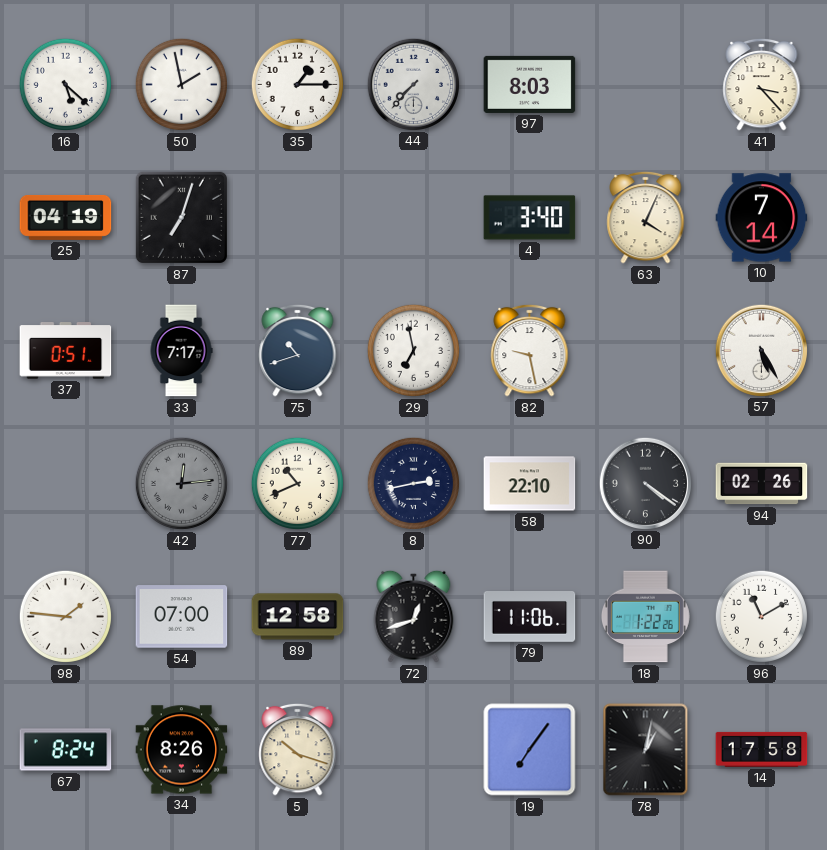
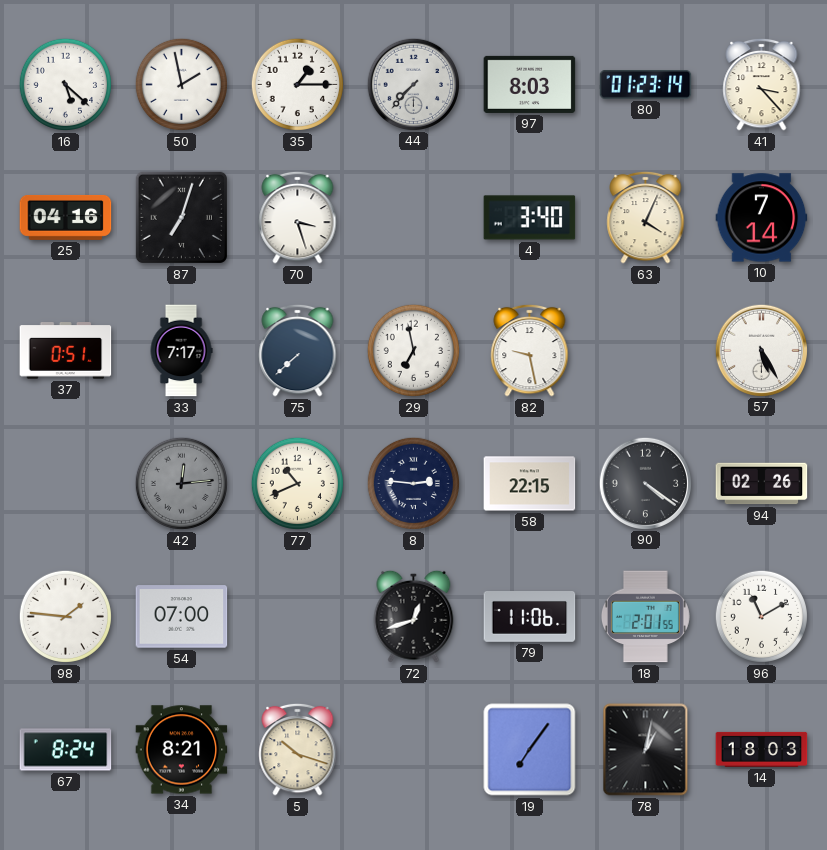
80: none -> 01:23 (646, 85)
25: 04:19 -> 04:16 (66, 217)
70: none -> 3:27 (298, 217)
75: 10:42 -> 7:38 (298, 350)
8: 2:43 -> 2:46 (413, 483)
58: 22:10 -> 22:15 (530, 484)
89: 12:58 -> none (298, 617)
18: 1:22 -> 2:01 (645, 617)
34: 8:26 -> 8:21 (182, 750)
14: 17:58 -> 18:03 (762, 749)
